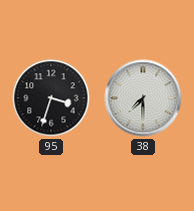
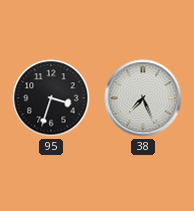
38: 7:30 -> 7:26 (143, 98)
